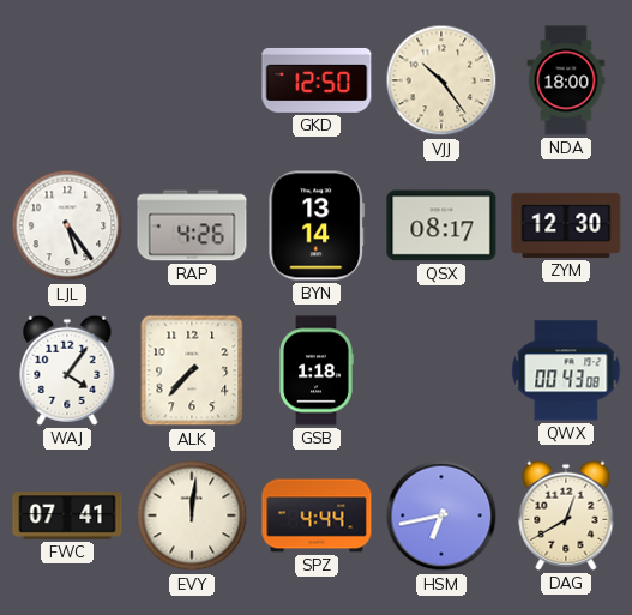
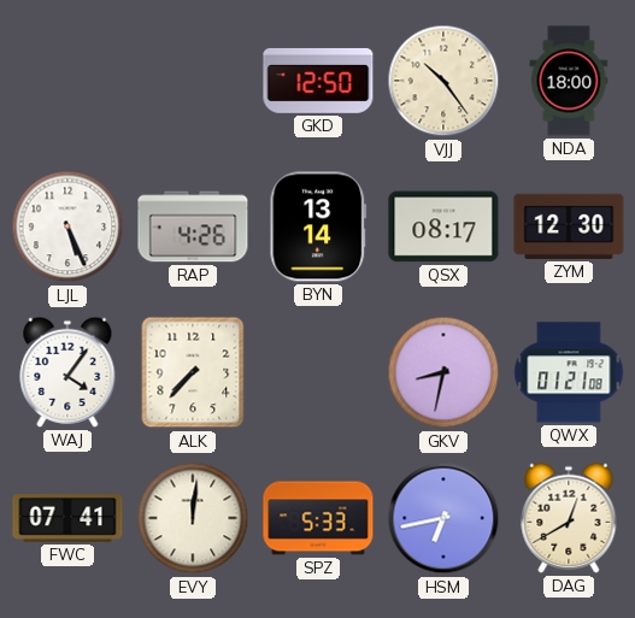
LJL: 5:24 -> 5:26 (67, 226)
GSB: 1:18 -> none (317, 370)
GKV: none -> 8:32 (443, 372)
QWX: 00:43 -> 01:21 (569, 372)
SPZ: 4:44 -> 5:33 (318, 518)
